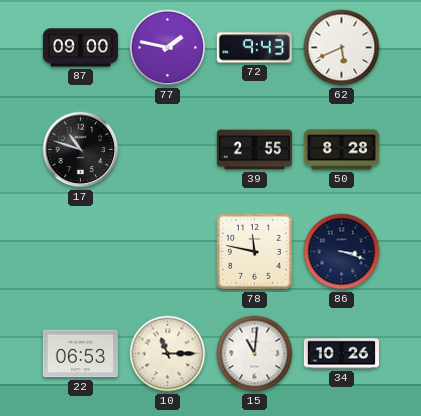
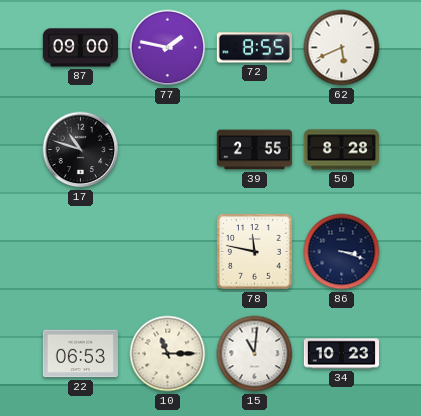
72: 9:43 -> 8:55 (254, 48)
34: 10:26 -> 10:23 (341, 354)
